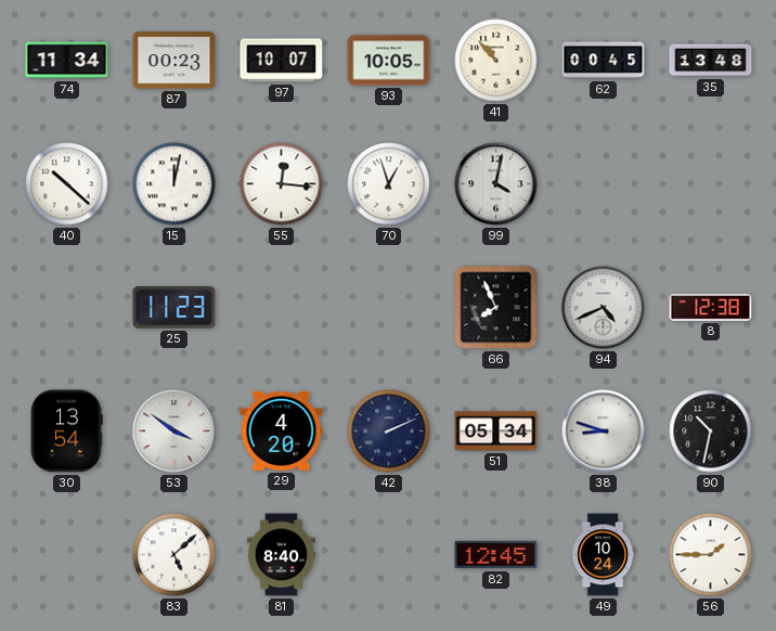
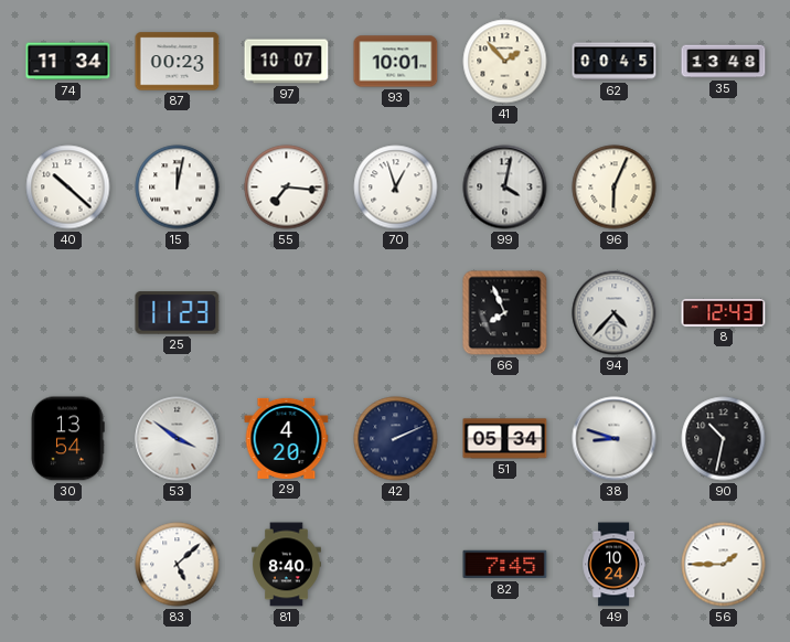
93: 10:05 -> 10:01 (396, 62)
41: 10:53 -> 1:53 (505, 62)
55: 12:16 -> 7:16 (287, 188)
96: none -> 6:04 (615, 188)
94: 4:41 -> 4:37 (615, 313)
8: 12:38 -> 12:43 (724, 312)
82: 12:45 -> 7:45 (505, 565)
